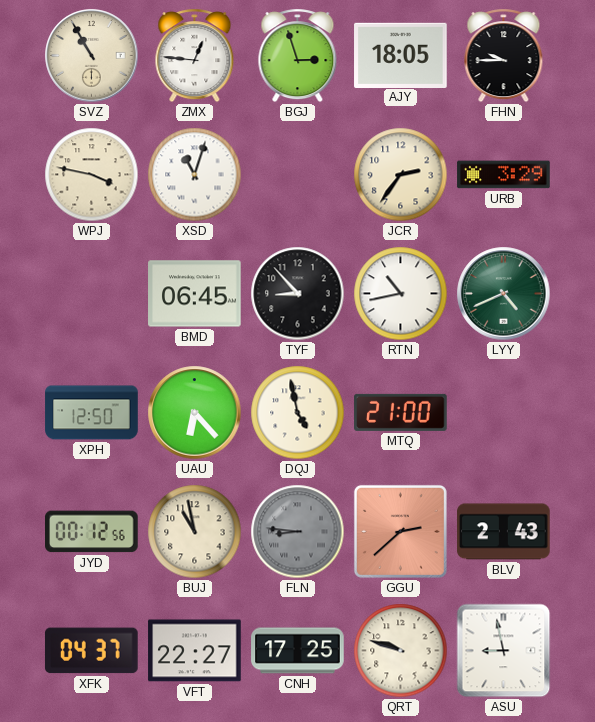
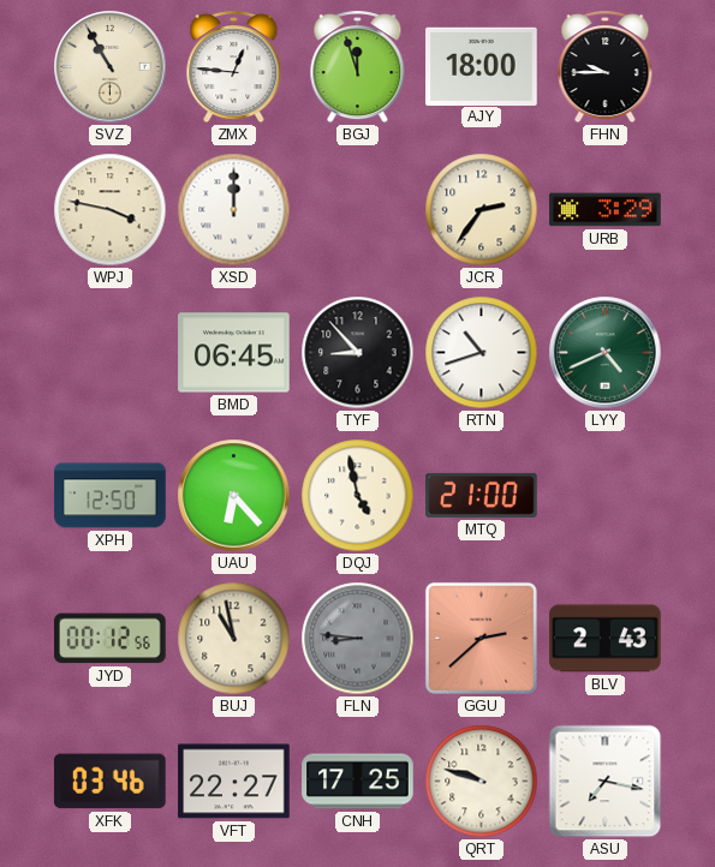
BGJ: 2:57 -> 11:57 (358, 67)
AJY: 18:05 -> 18:00 (482, 66)
XSD: 11:03 -> 12:00 (234, 210)
RTN: 10:43 -> 10:42 (482, 353)
XFK: 04:37 -> 03:46 (111, 782)
ASU: 8:58 -> 7:17 (606, 782)
